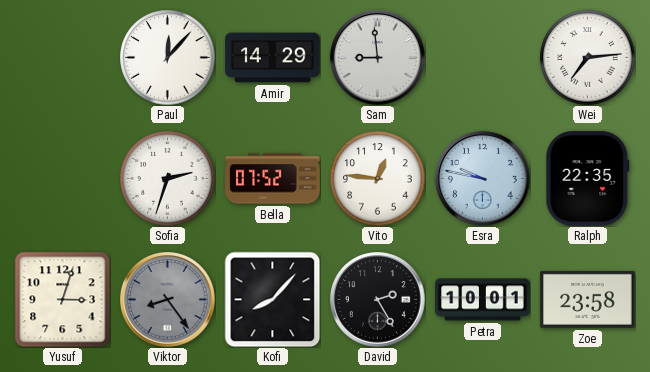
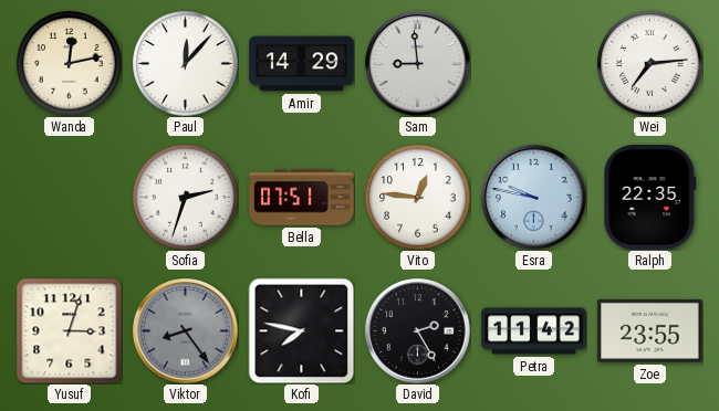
Wanda: none -> 12:13 (69, 63)
Bella: 07:52 -> 07:51 (302, 198)
Kofi: 8:07 -> 7:47 (301, 330)
Petra: 10:01 -> 11:42 (534, 331)
Zoe: 23:58 -> 23:55 (650, 330)
